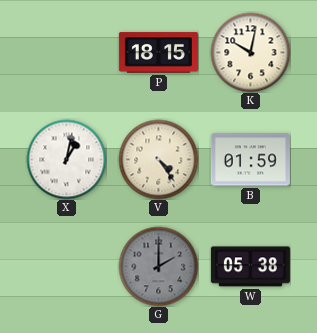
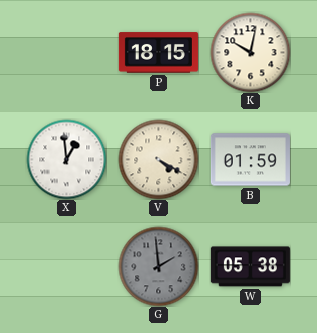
X: 1:02 -> 12:59 (66, 159)
V: 4:24 -> 4:20 (158, 159)
G: 2:00 -> 1:59 (158, 266)
